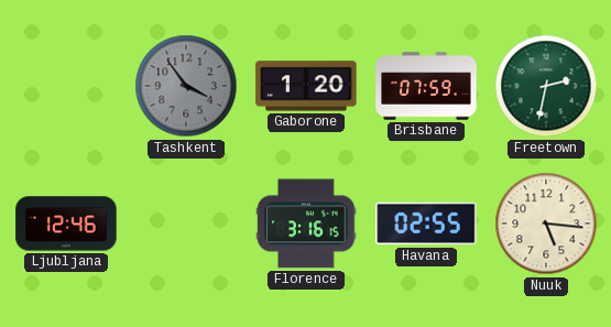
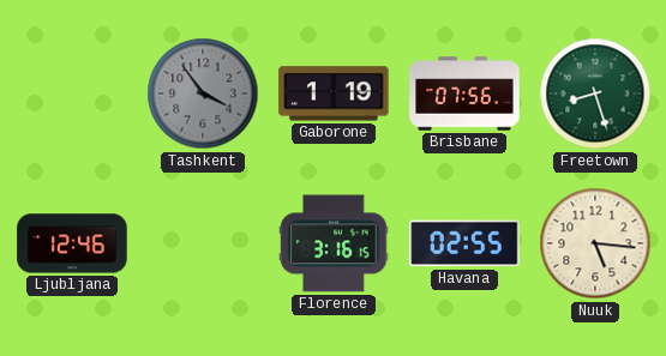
Gaborone: 1:20 -> 1:19 (334, 93)
Brisbane: 07:59 -> 07:56 (464, 93)
Freetown: 2:32 -> 8:27 (595, 93)
